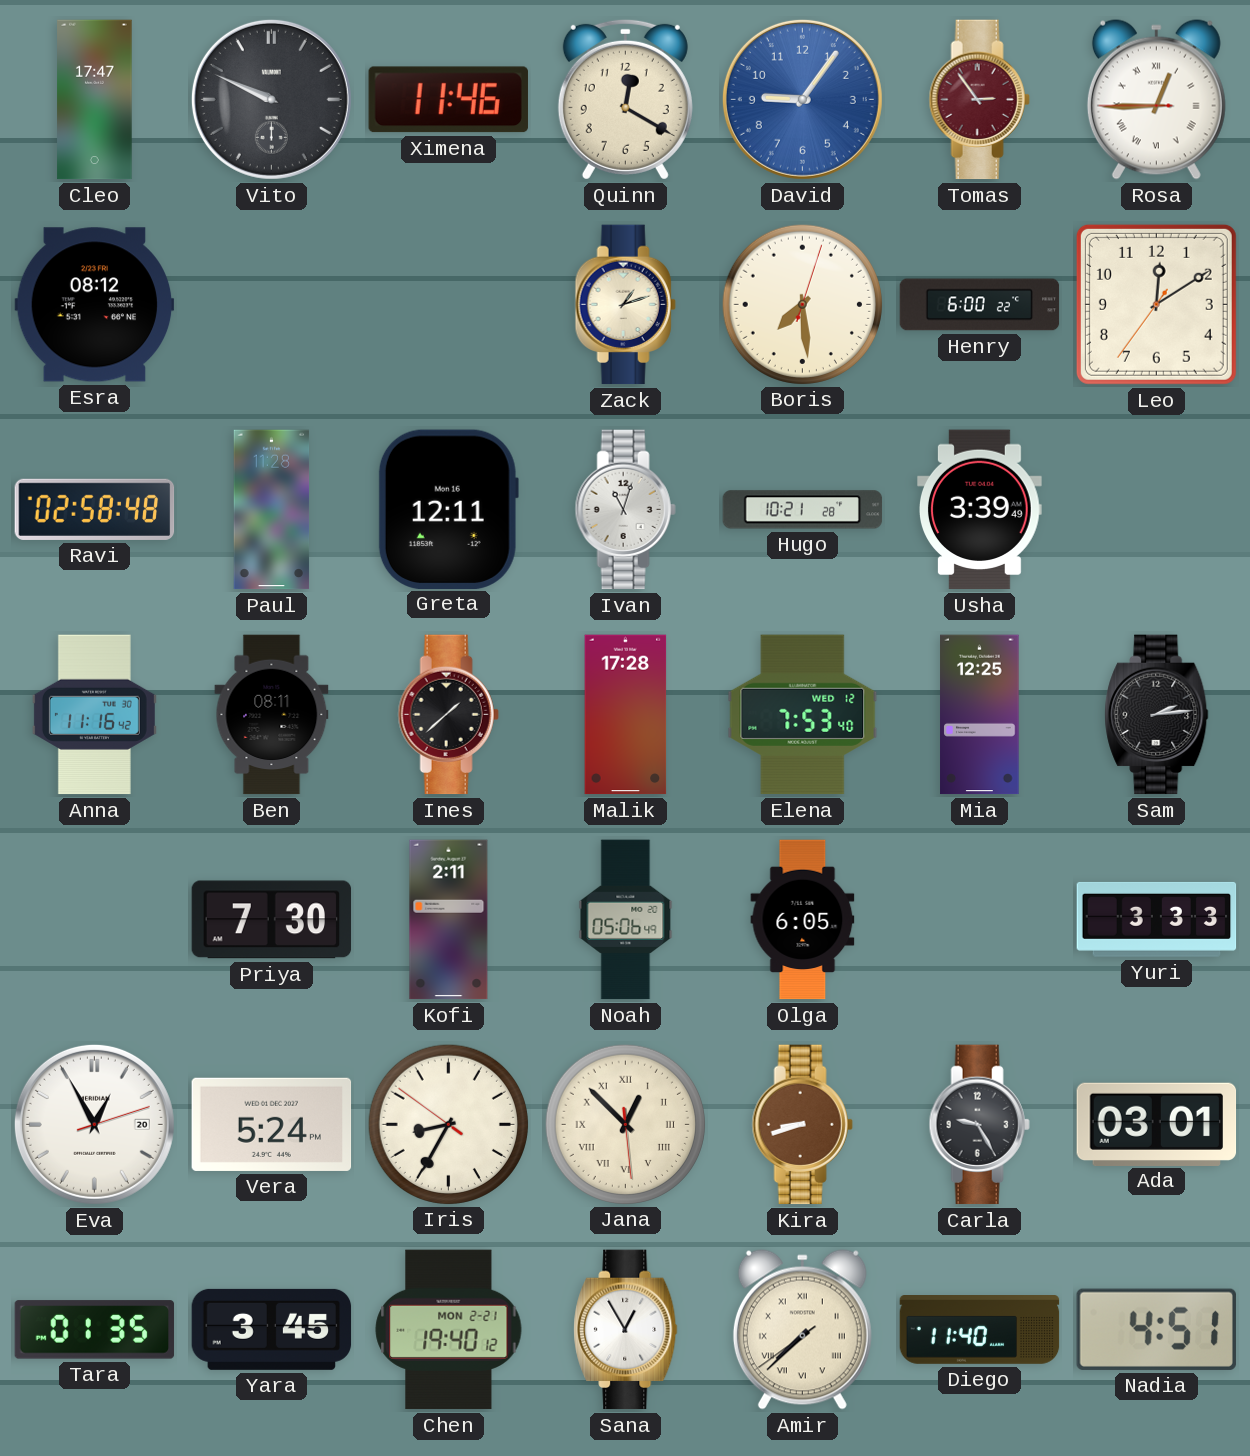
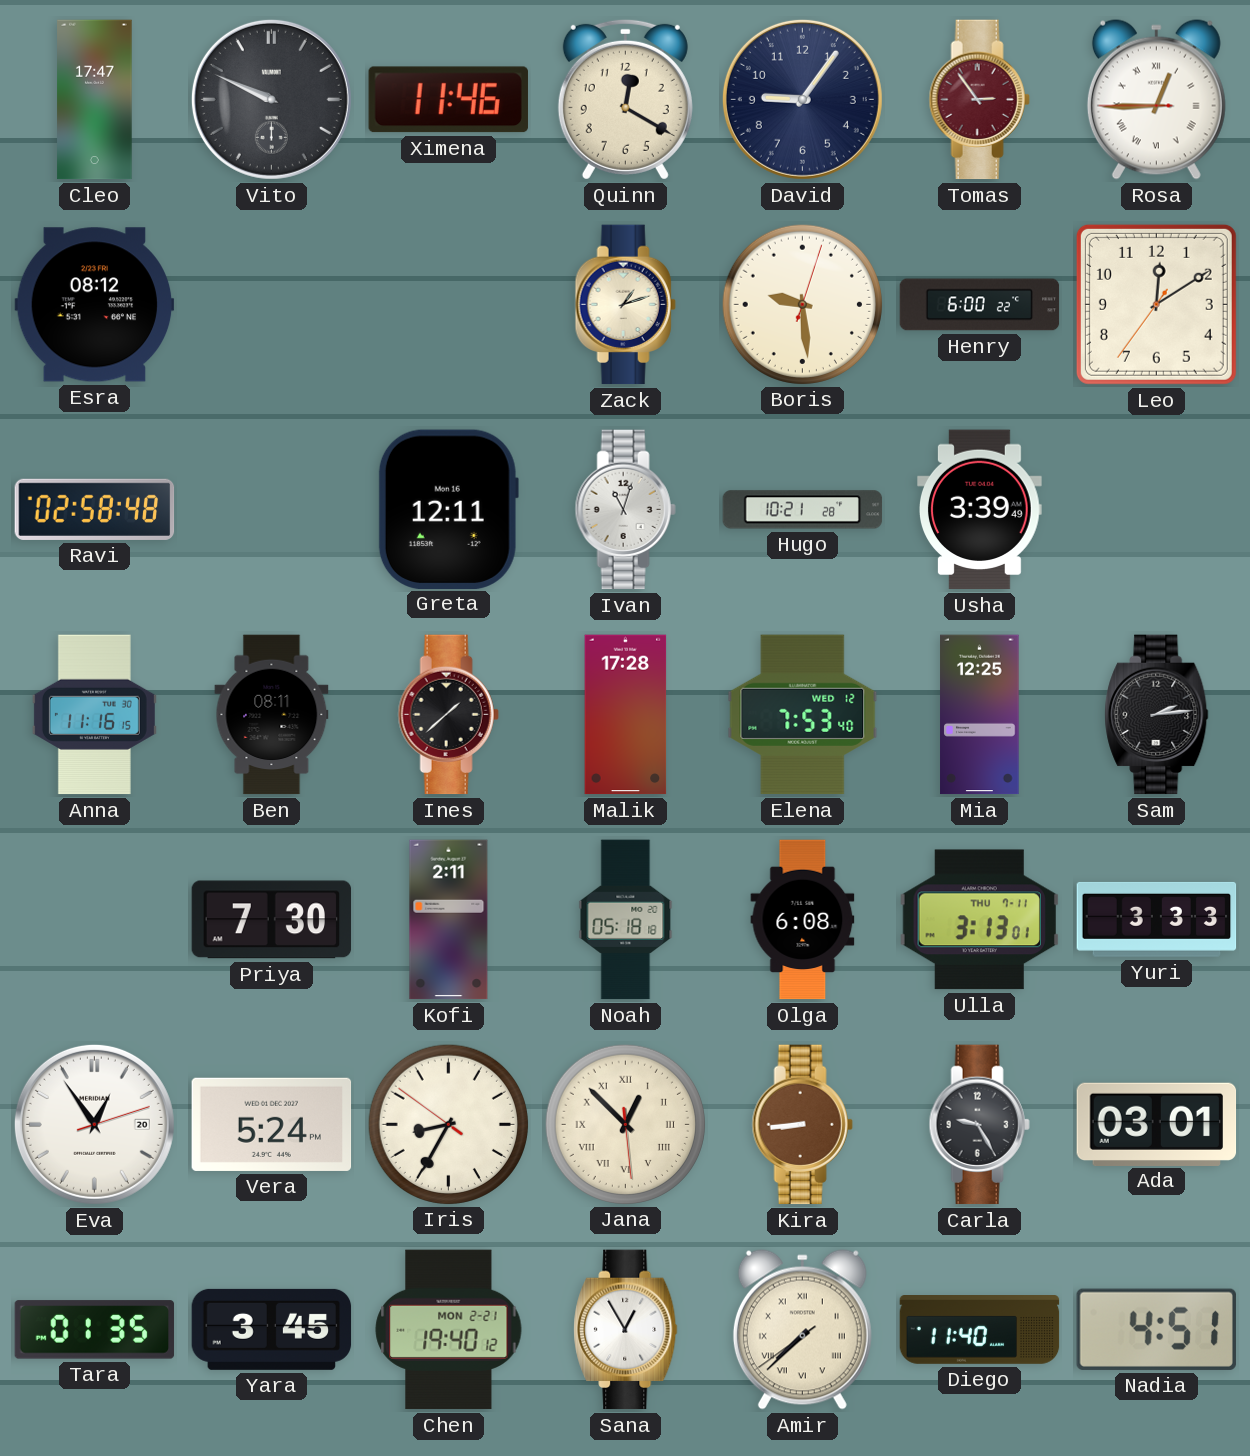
David dial: blue -> navy (802, 99)
Boris: 7:29 -> 9:29 (802, 304)
Paul: 11:28 -> none (272, 510)
Anna: 11:16:42 -> 11:16:15 (94, 715)
Noah: 05:06 -> 05:18 (626, 920)
Olga: 6:05 -> 6:08 (803, 920)
Ulla: none -> 3:13 (979, 920)
Eva: 12:55 -> 12:54 (94, 1124)
Kira: 8:42 -> 8:44 (802, 1125)
